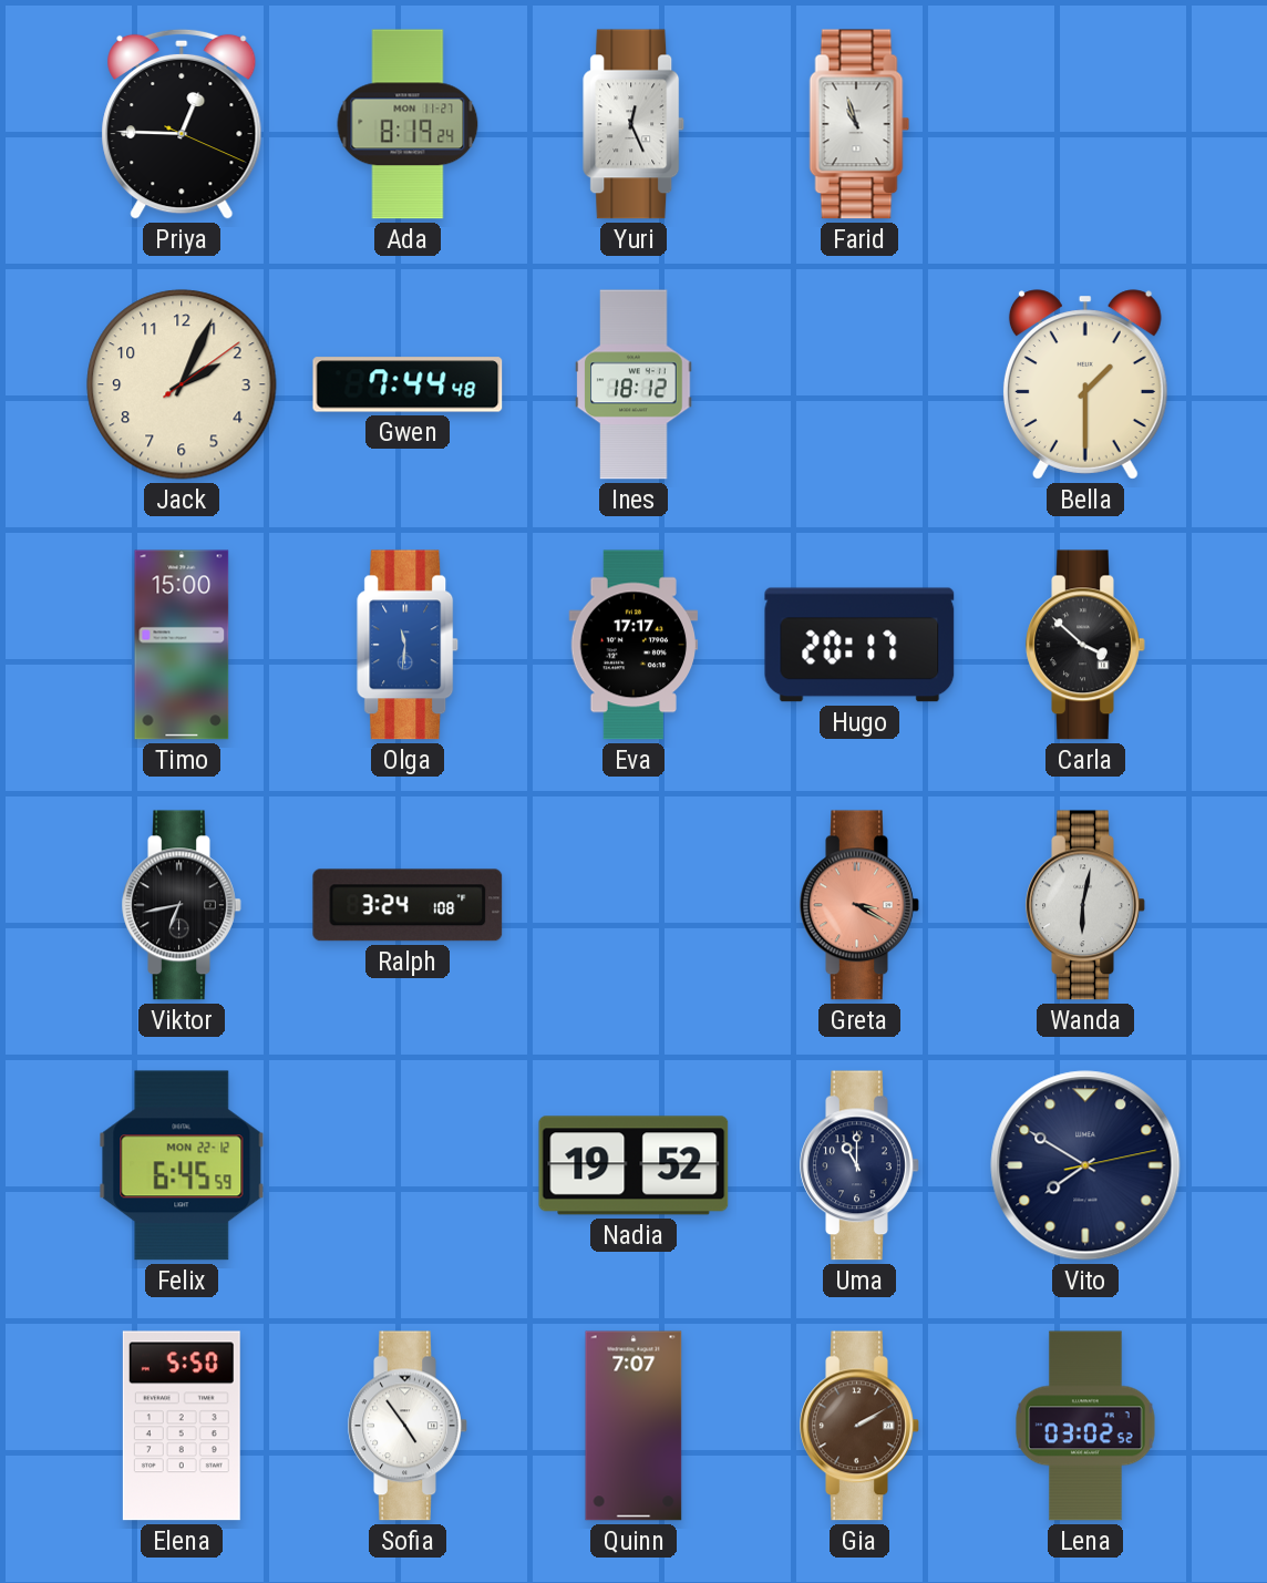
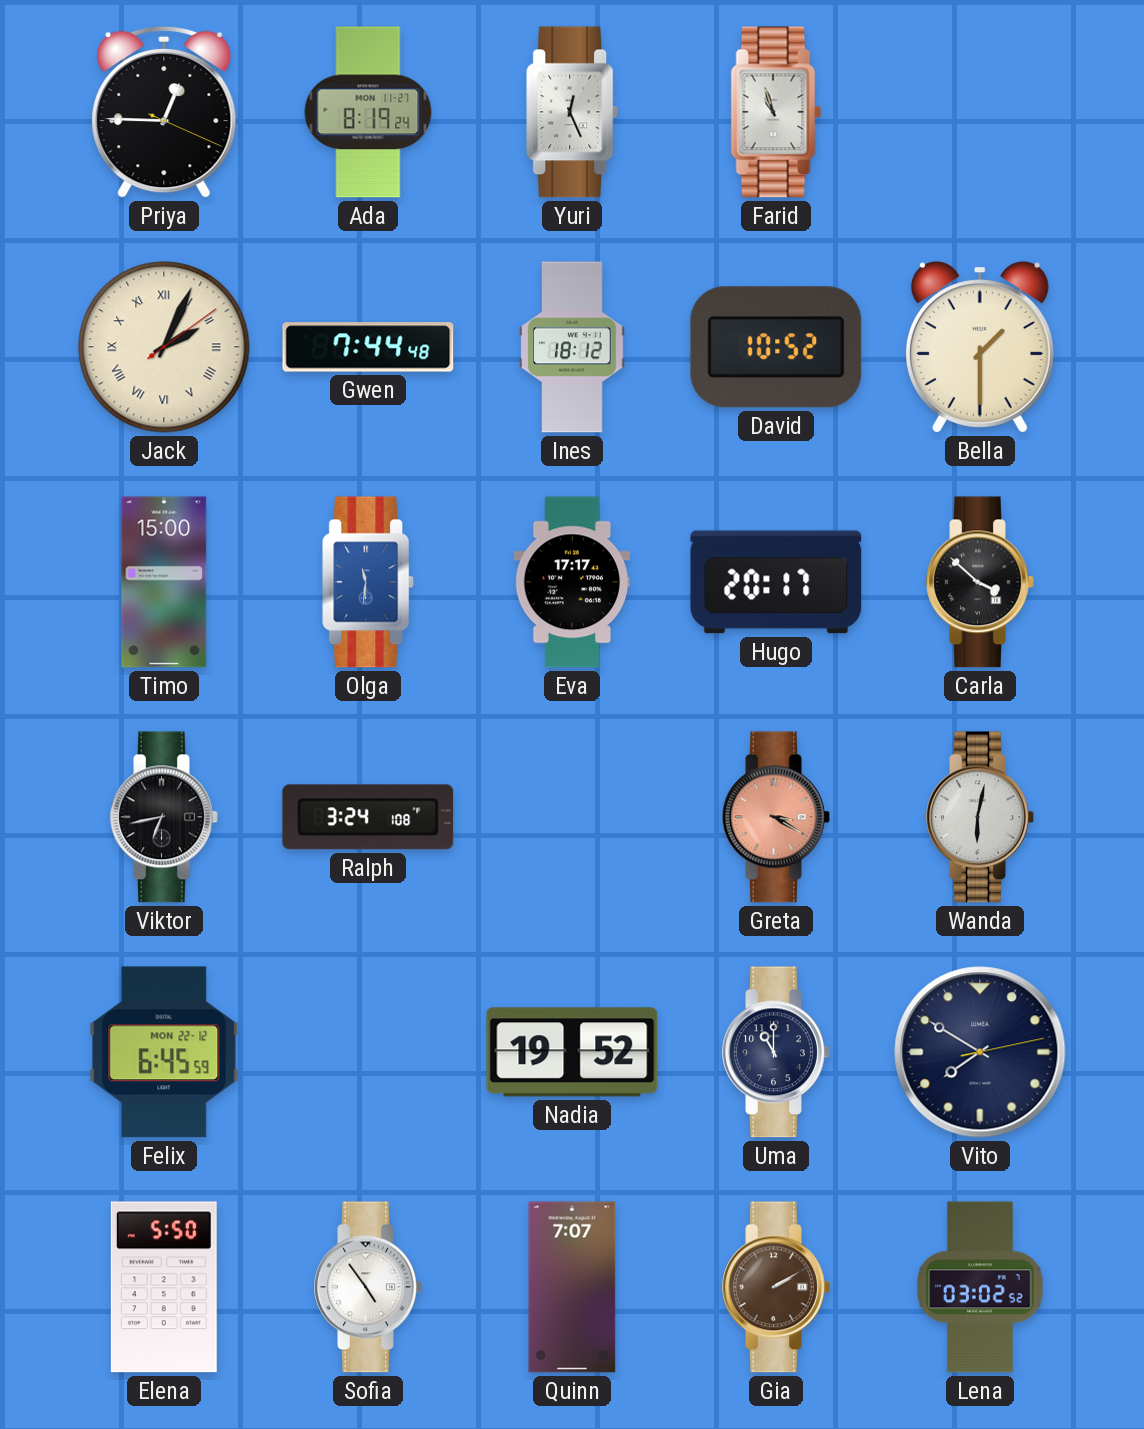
Jack numerals: Arabic -> Roman (164, 347)
David: none -> 10:52 (776, 347)
